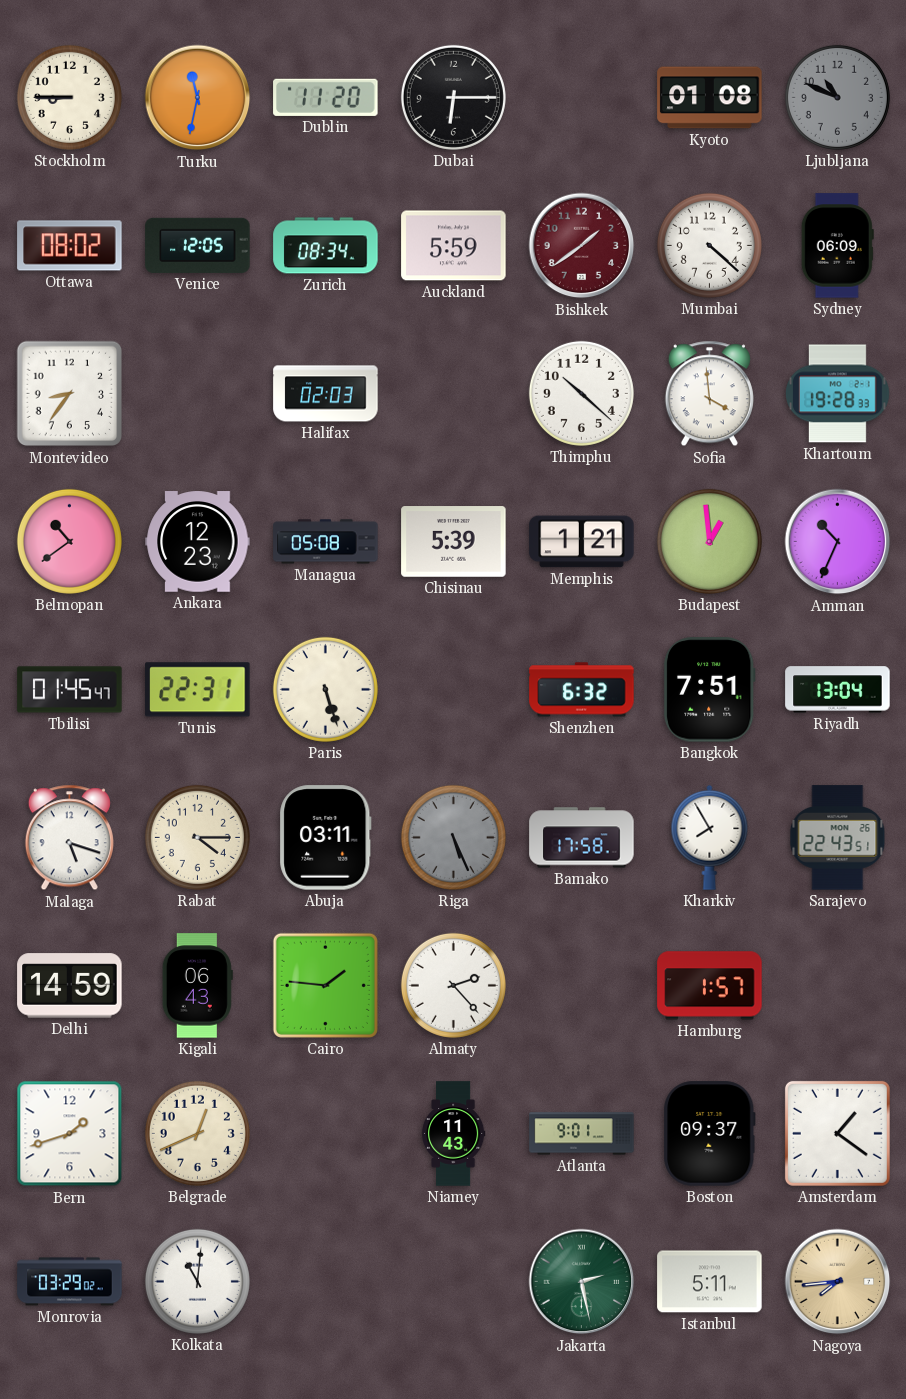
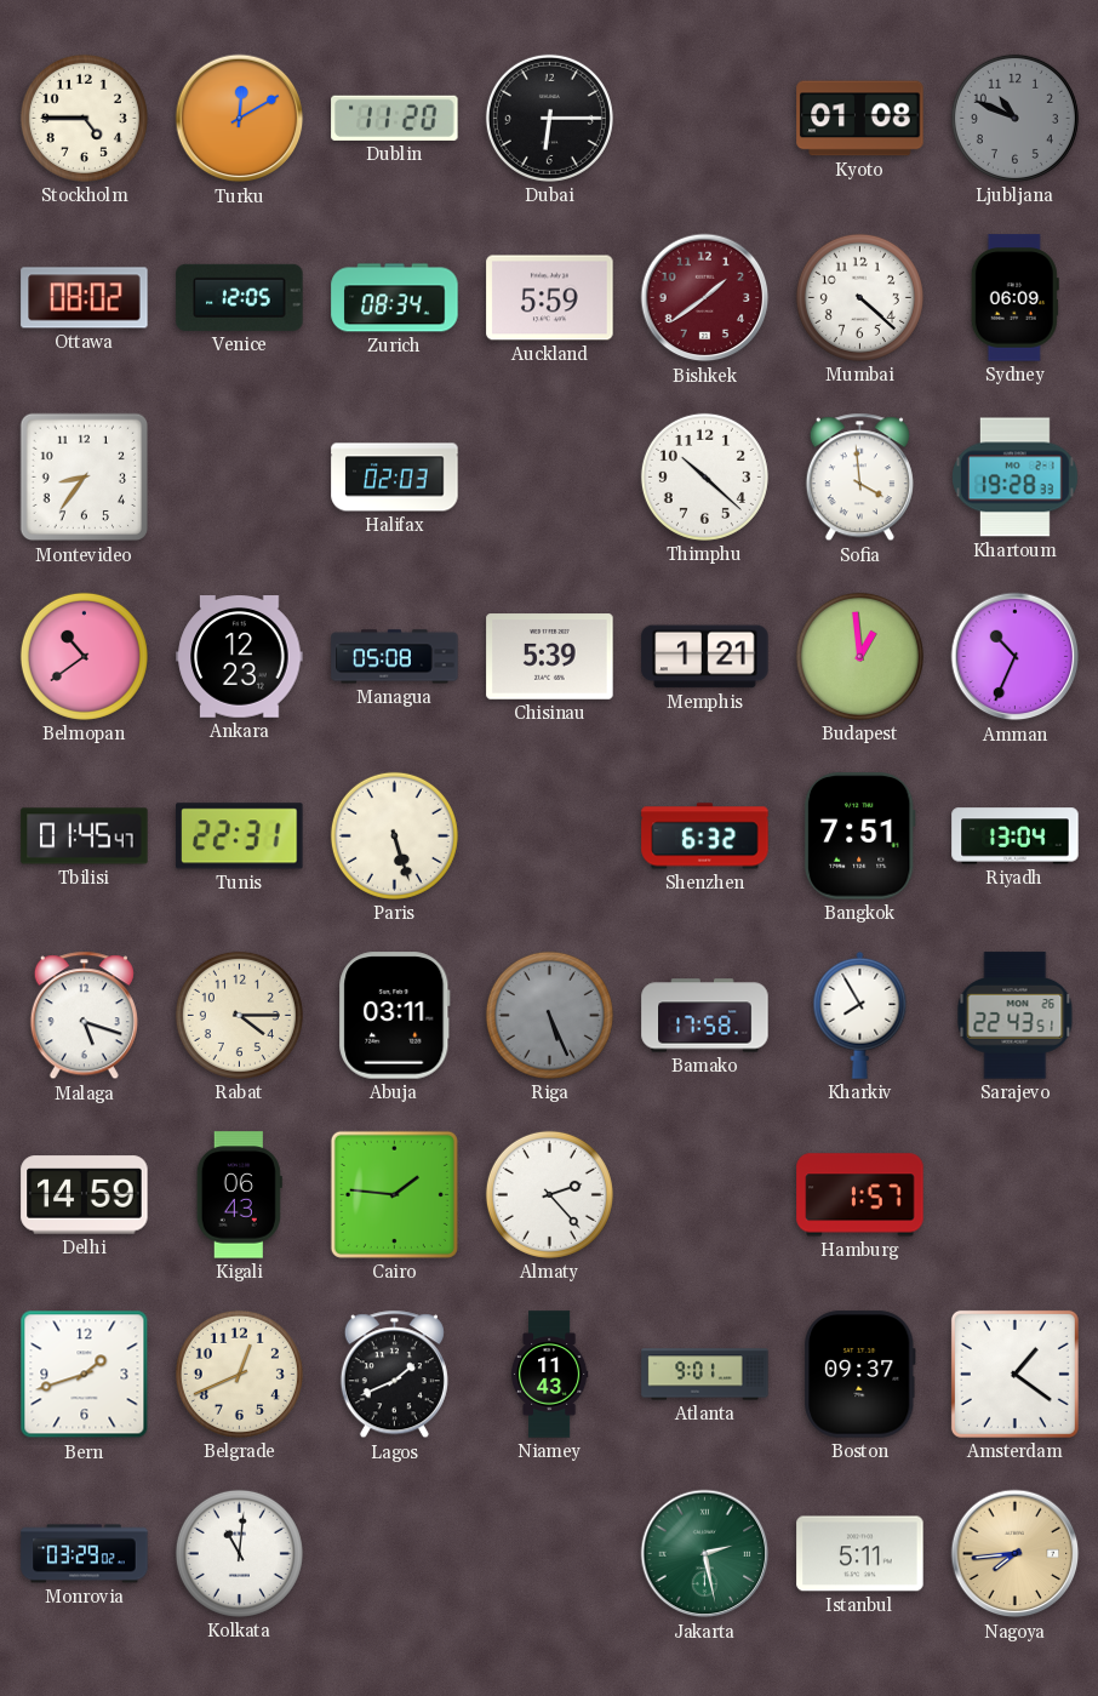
Stockholm: 8:45 -> 4:45 (84, 118)
Turku: 11:32 -> 12:10 (240, 119)
Lagos: none -> 1:41 (394, 1375)
